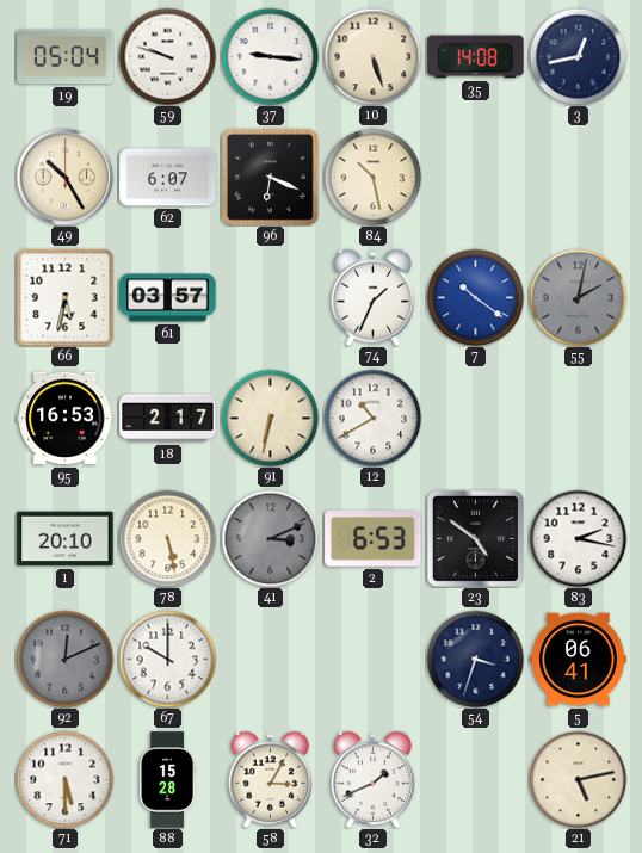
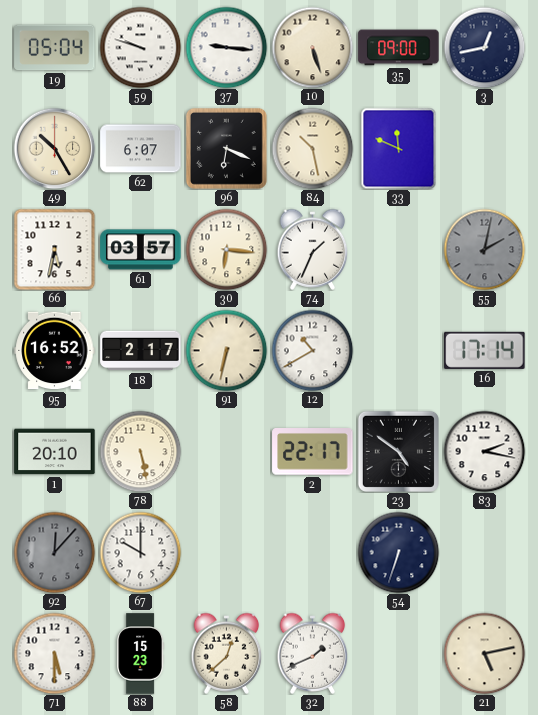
35: 14:08 -> 09:00 (399, 48)
33: none -> 11:49 (399, 148)
30: none -> 6:16 (226, 249)
7: 10:21 -> none (475, 297)
95: 16:53 -> 16:52 (55, 351)
16: none -> 17:14 (485, 350)
41: 3:11 -> none (270, 538)
2: 6:53 -> 22:17 (313, 452)
92: 12:11 -> 12:07 (54, 552)
54: 3:33 -> 6:33 (398, 552)
5: 06:41 -> none (579, 660)
88: 15:28 -> 15:23 (141, 654)
58: 3:05 -> 12:38 (227, 653)
